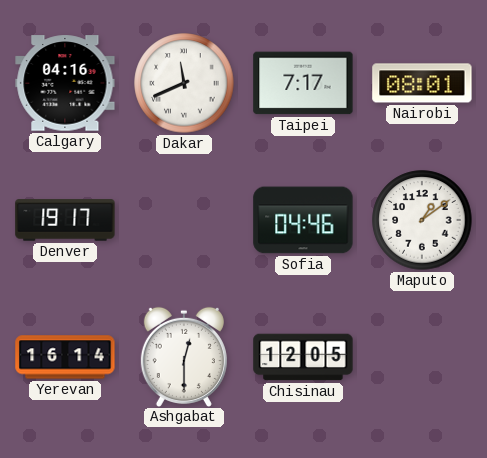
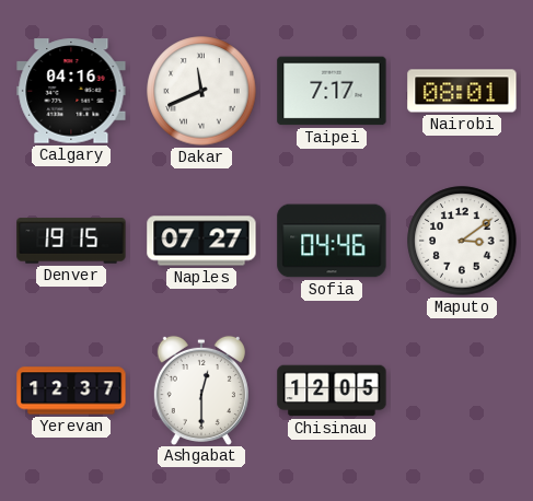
Denver: 19:17 -> 19:15 (71, 241)
Naples: none -> 07:27 (201, 241)
Maputo: 1:09 -> 3:09 (462, 241)
Yerevan: 16:14 -> 12:37 (71, 391)
